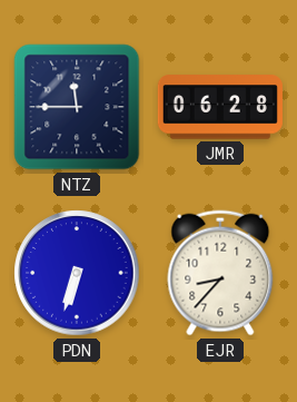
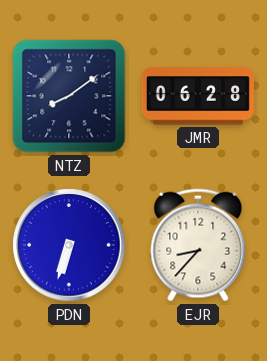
NTZ: 11:45 -> 8:09 (69, 96)
